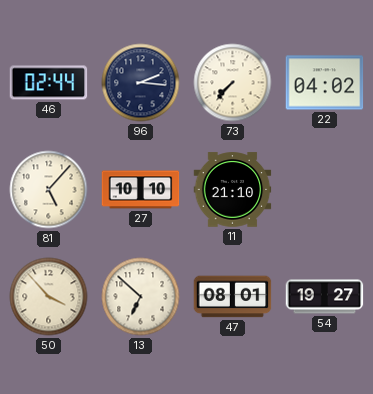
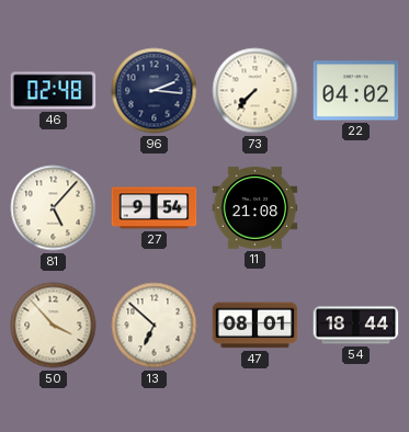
46: 02:44 -> 02:48 (54, 91)
27: 10:10 -> 9:54 (155, 208)
11: 21:10 -> 21:08 (255, 208)
54: 19:27 -> 18:44 (356, 326)
